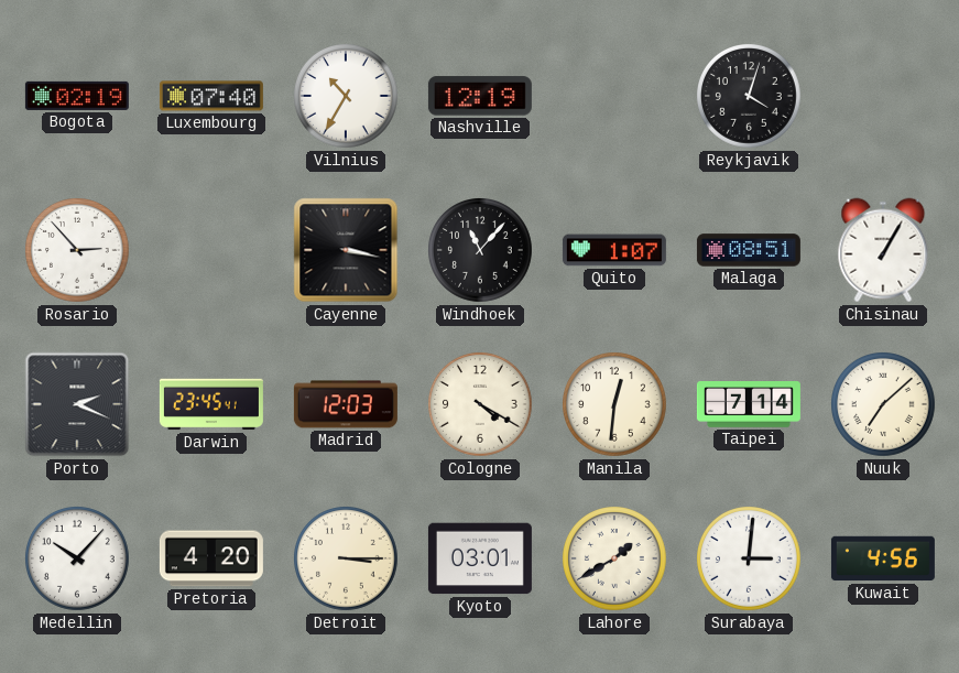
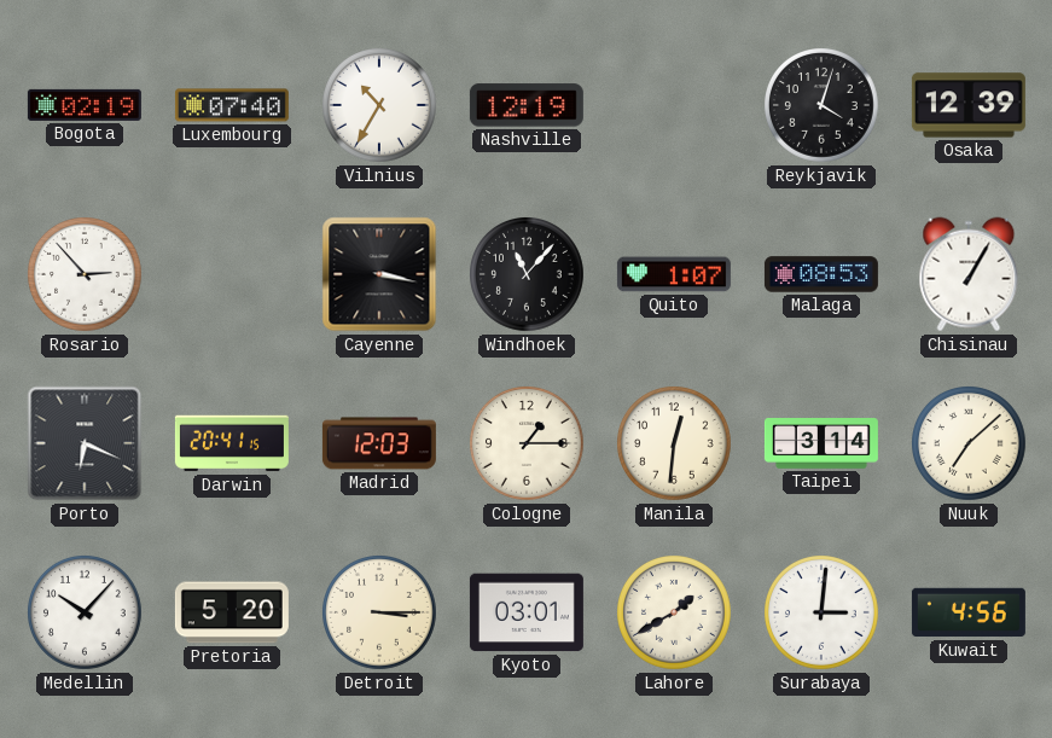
Osaka: none -> 12:39 (969, 105)
Malaga: 08:51 -> 08:53 (821, 274)
Porto: 2:19 -> 6:19 (85, 443)
Darwin: 23:45 -> 20:41 (232, 443)
Cologne: 4:20 -> 1:15 (528, 444)
Taipei: 7:14 -> 3:14 (821, 444)
Pretoria: 4:20 -> 5:20 (232, 612)
